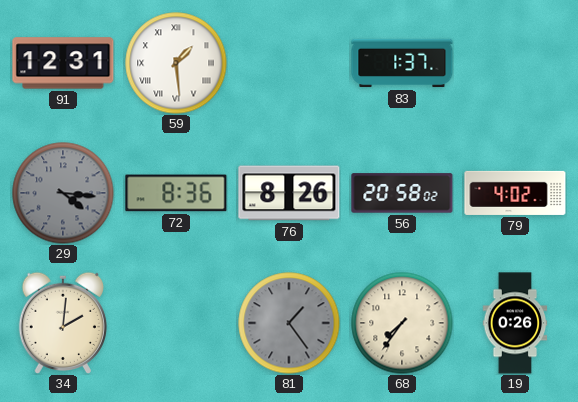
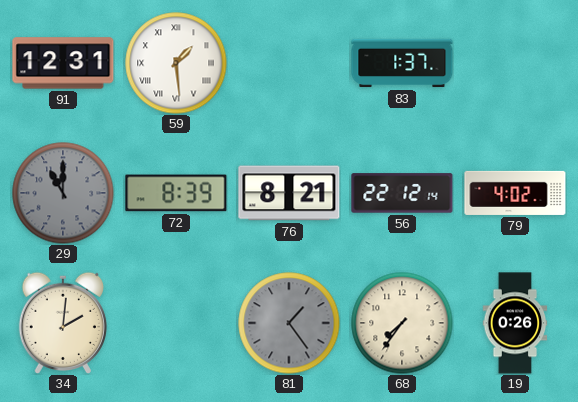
29: 4:16 -> 11:00 (63, 193)
72: 8:36 -> 8:39 (176, 193)
76: 8:26 -> 8:21 (289, 193)
56: 20:58 -> 22:12 (402, 193)
